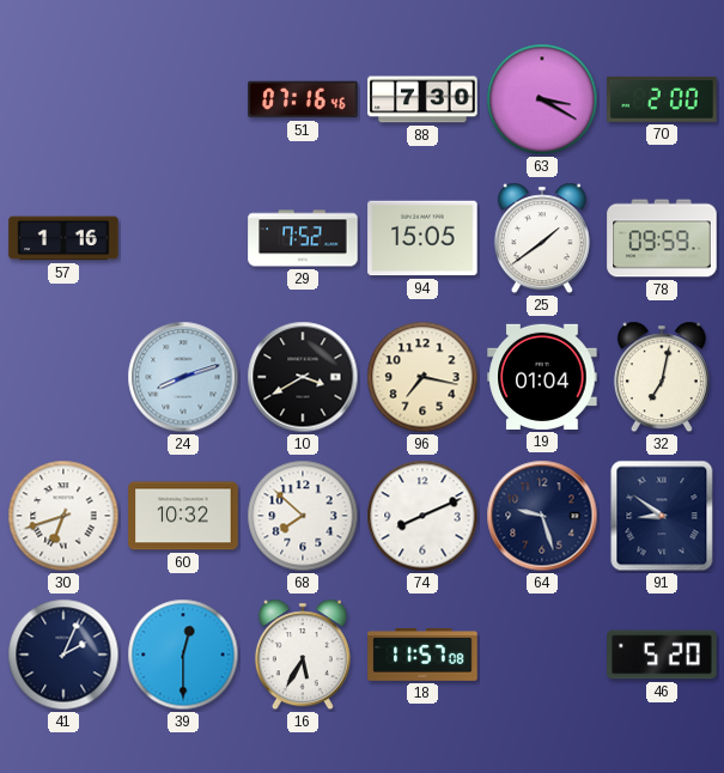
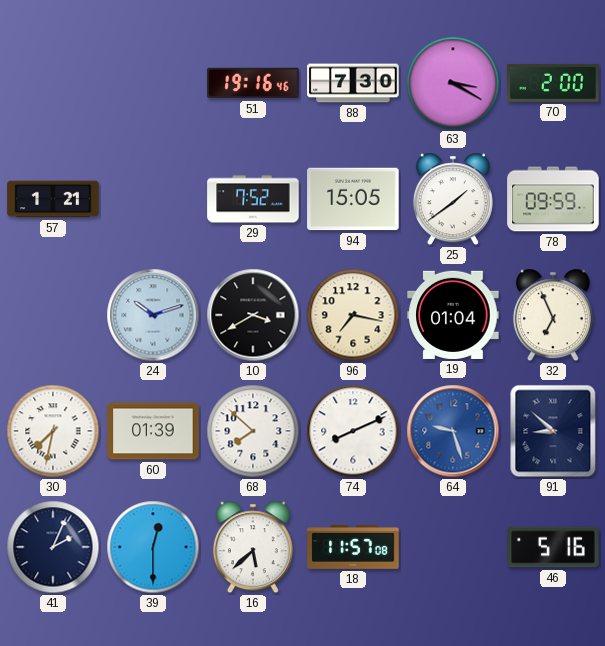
51: 07:16 -> 19:16 (253, 83)
57: 1:16 -> 1:21 (53, 199)
24: 8:12 -> 10:12 (153, 315)
32: 7:02 -> 6:56 (553, 315)
30: 6:42 -> 7:32 (53, 431)
60: 10:32 -> 01:39 (153, 431)
64 dial: navy -> blue (453, 431)
91: 8:51 -> 8:52 (553, 431)
16: 5:35 -> 5:38 (253, 547)
46: 5:20 -> 5:16 (553, 547)
